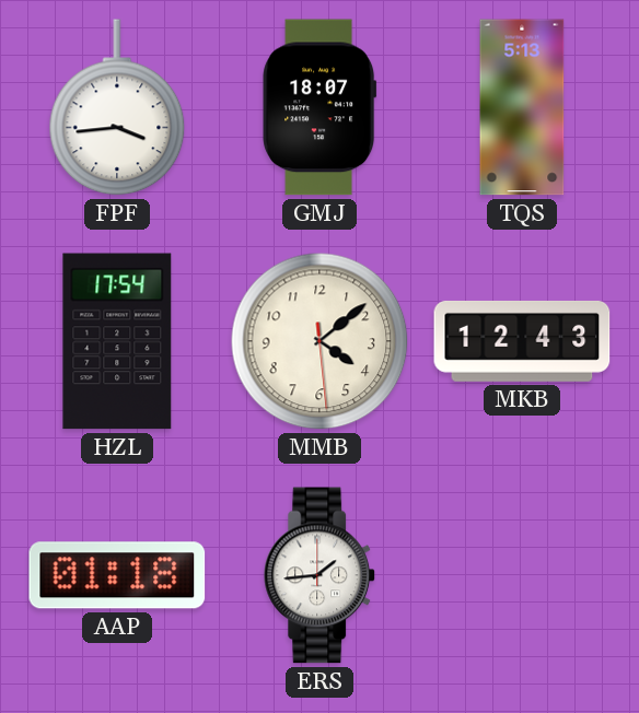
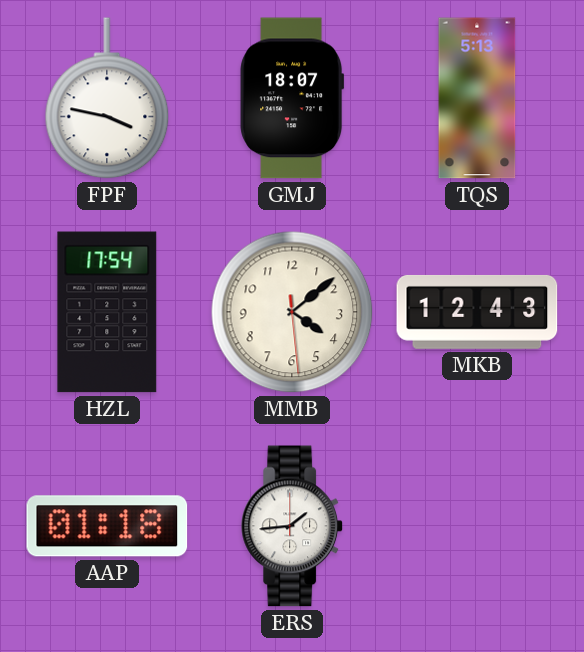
FPF: 3:44 -> 3:47 (107, 98)
